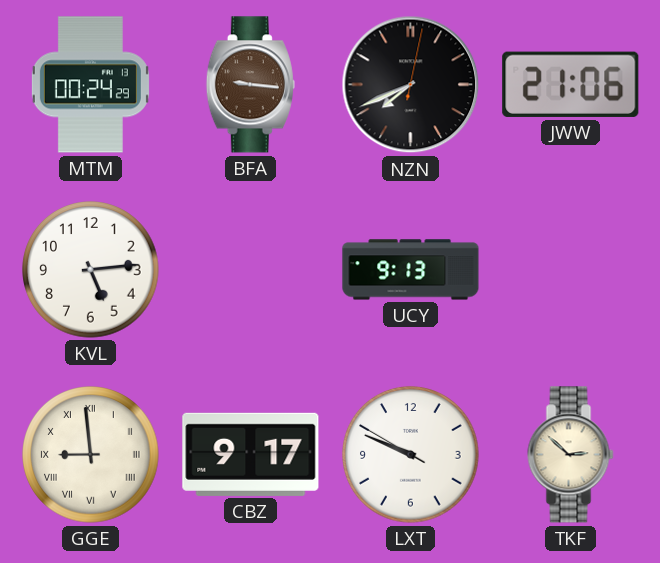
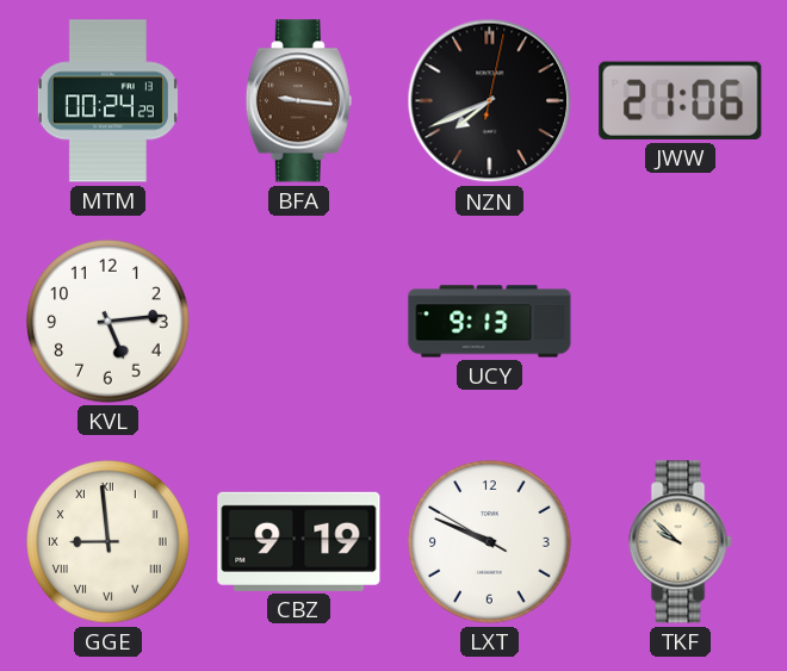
CBZ: 9:17 -> 9:19 (299, 541)
TKF: 2:52 -> 9:52 (681, 542)
